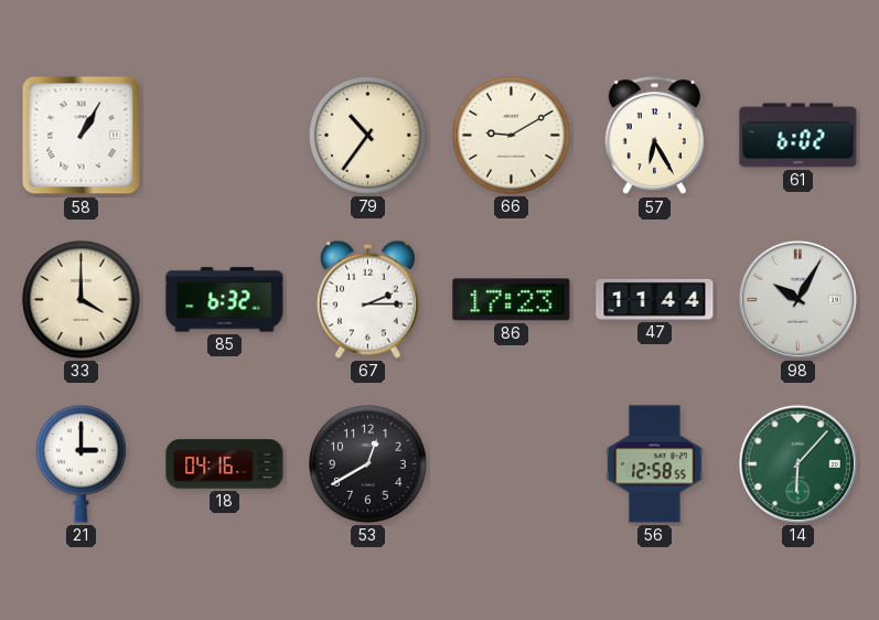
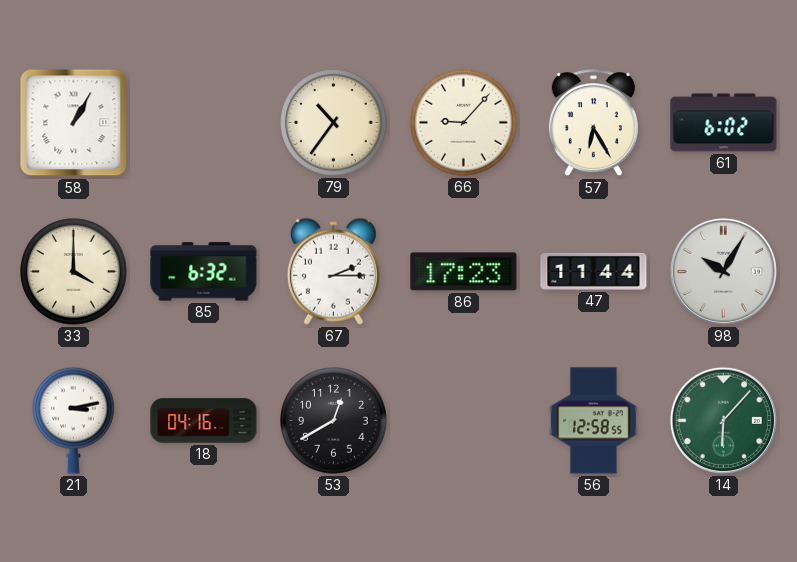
66: 9:10 -> 9:07 (464, 123)
21: 3:00 -> 3:13 (74, 420)
